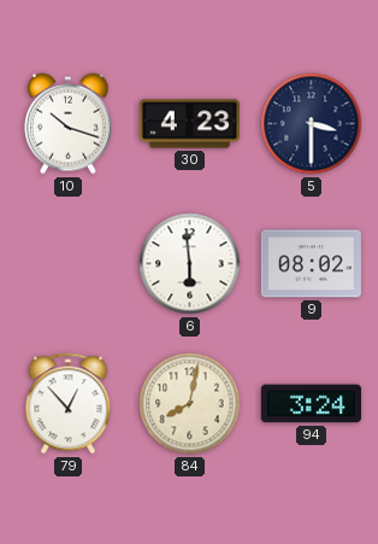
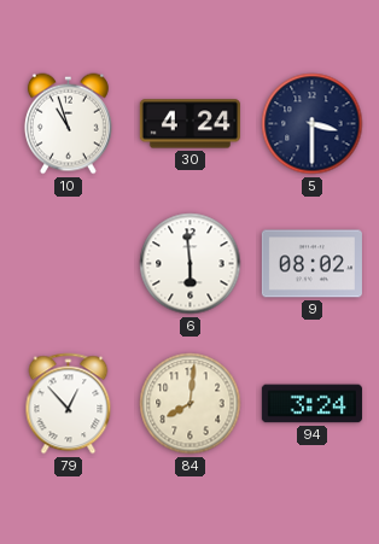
10: 10:18 -> 10:57 (68, 124)
30: 4:23 -> 4:24 (189, 124)
84: 8:02 -> 8:01 (191, 404)
